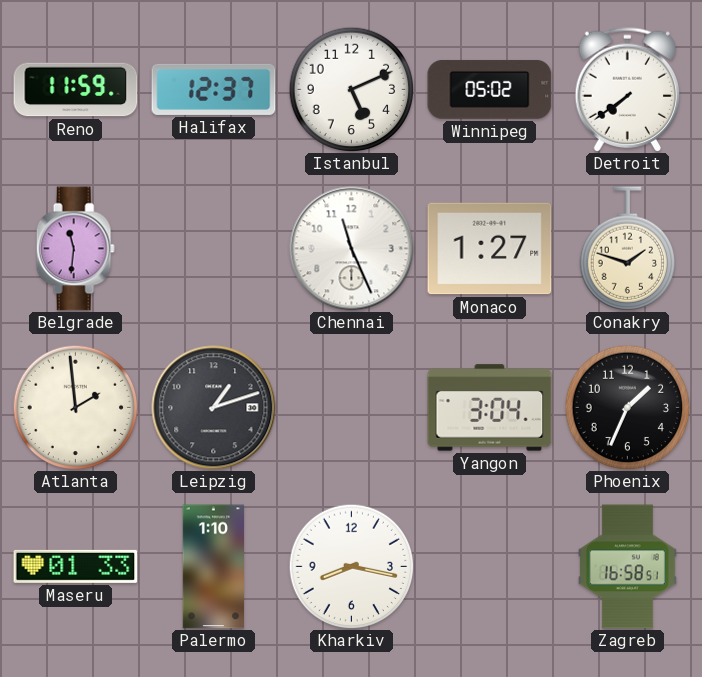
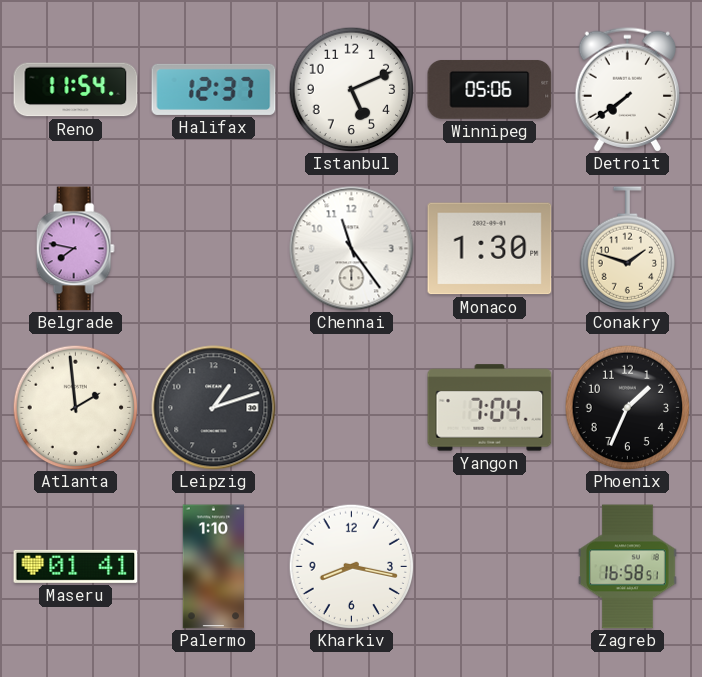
Reno: 11:59 -> 11:54 (76, 90)
Winnipeg: 05:02 -> 05:06 (490, 89)
Belgrade: 11:31 -> 7:47 (75, 249)
Chennai: 11:26 -> 11:24 (352, 249)
Monaco: 1:27 -> 1:30 (490, 249)
Yangon: 3:04 -> 7:04 (490, 408)
Maseru: 01:33 -> 01:41 (76, 566)
